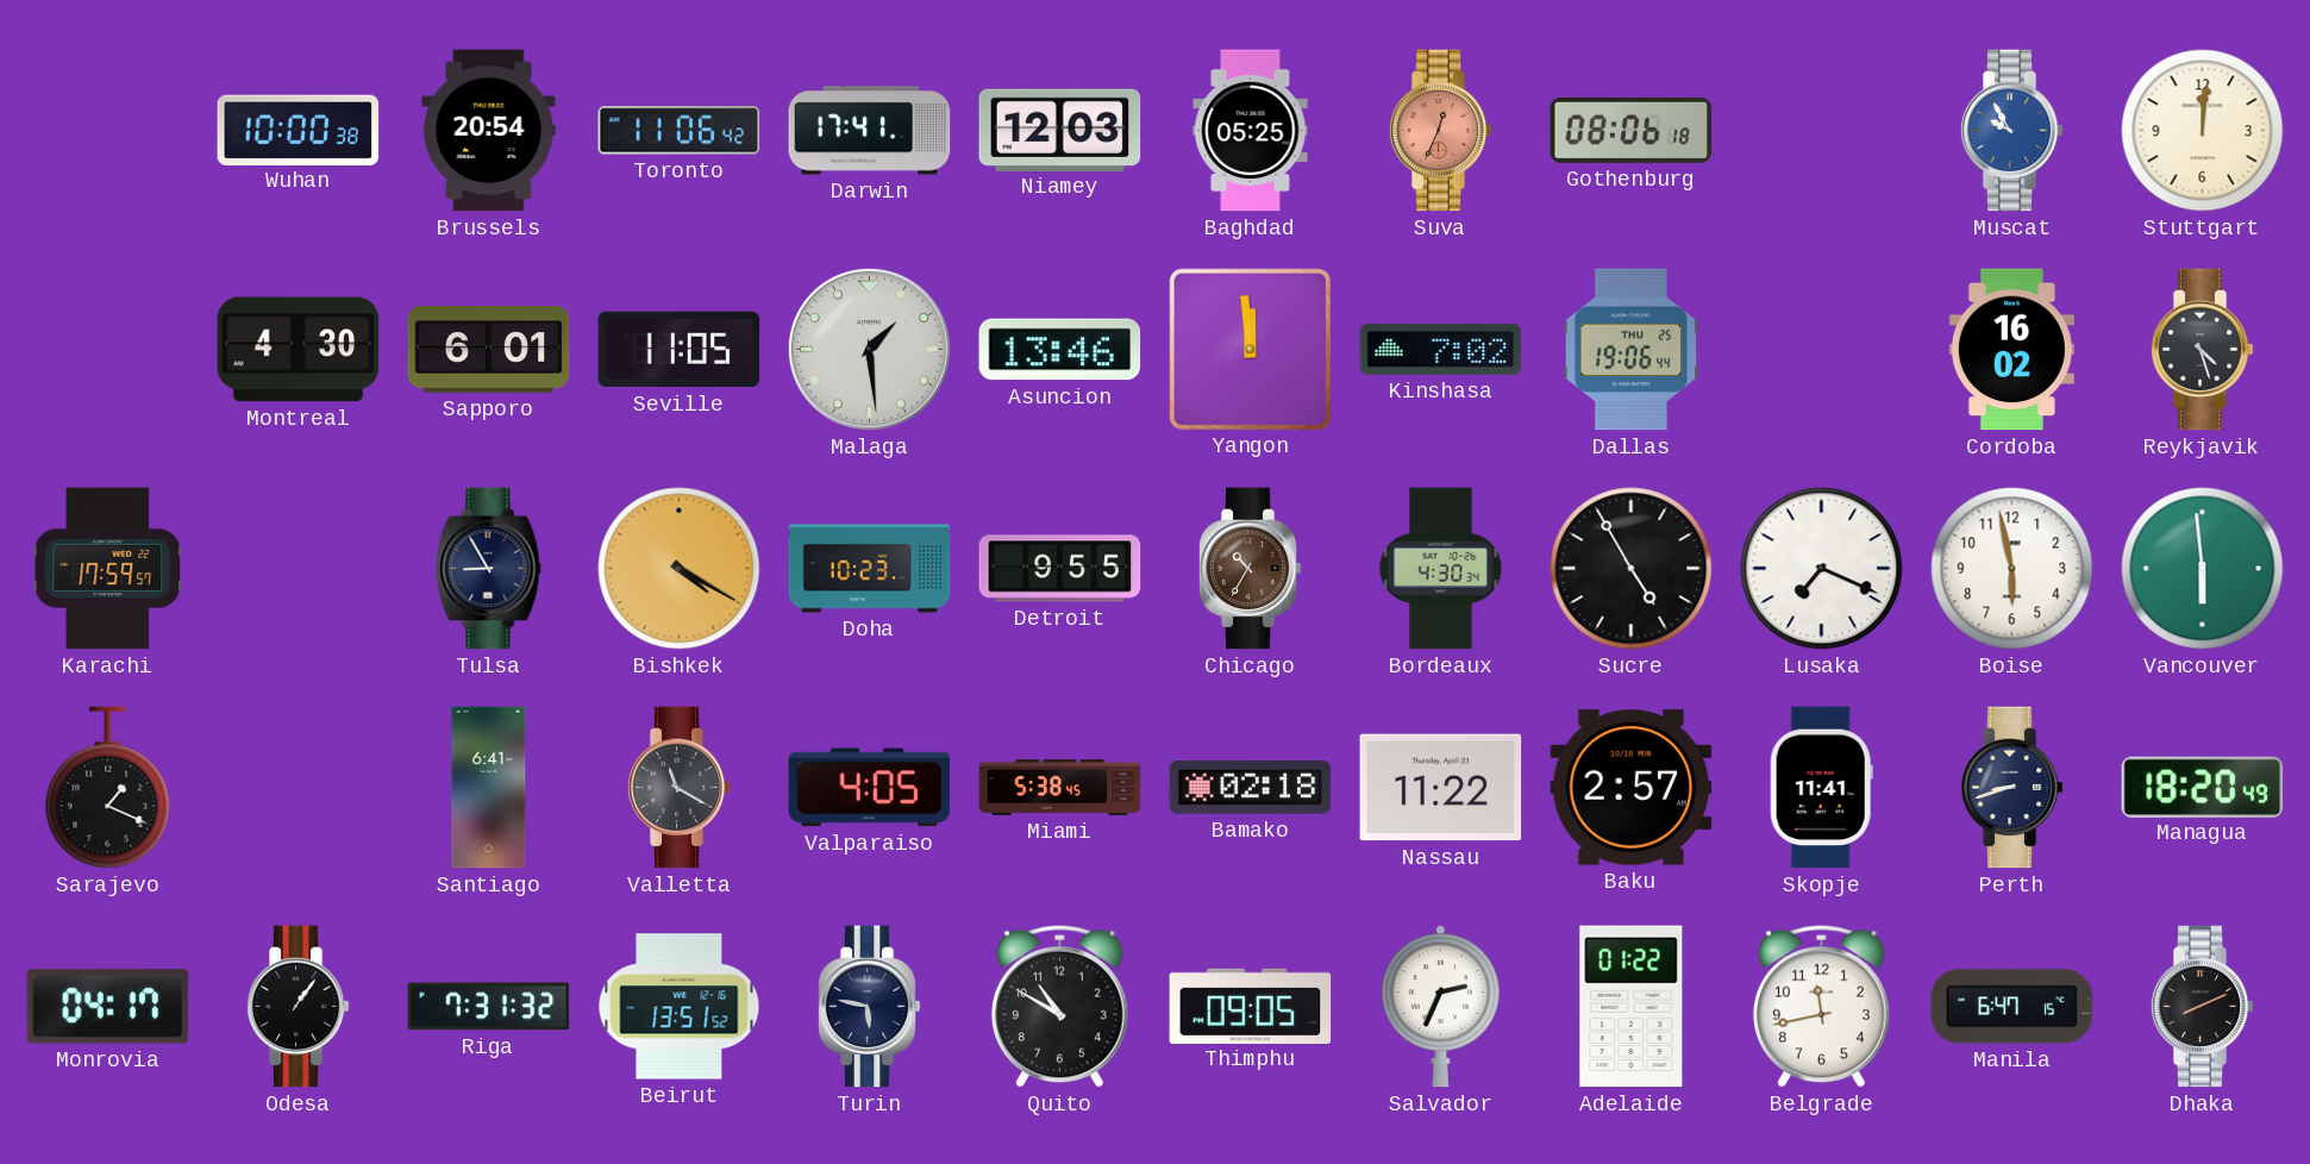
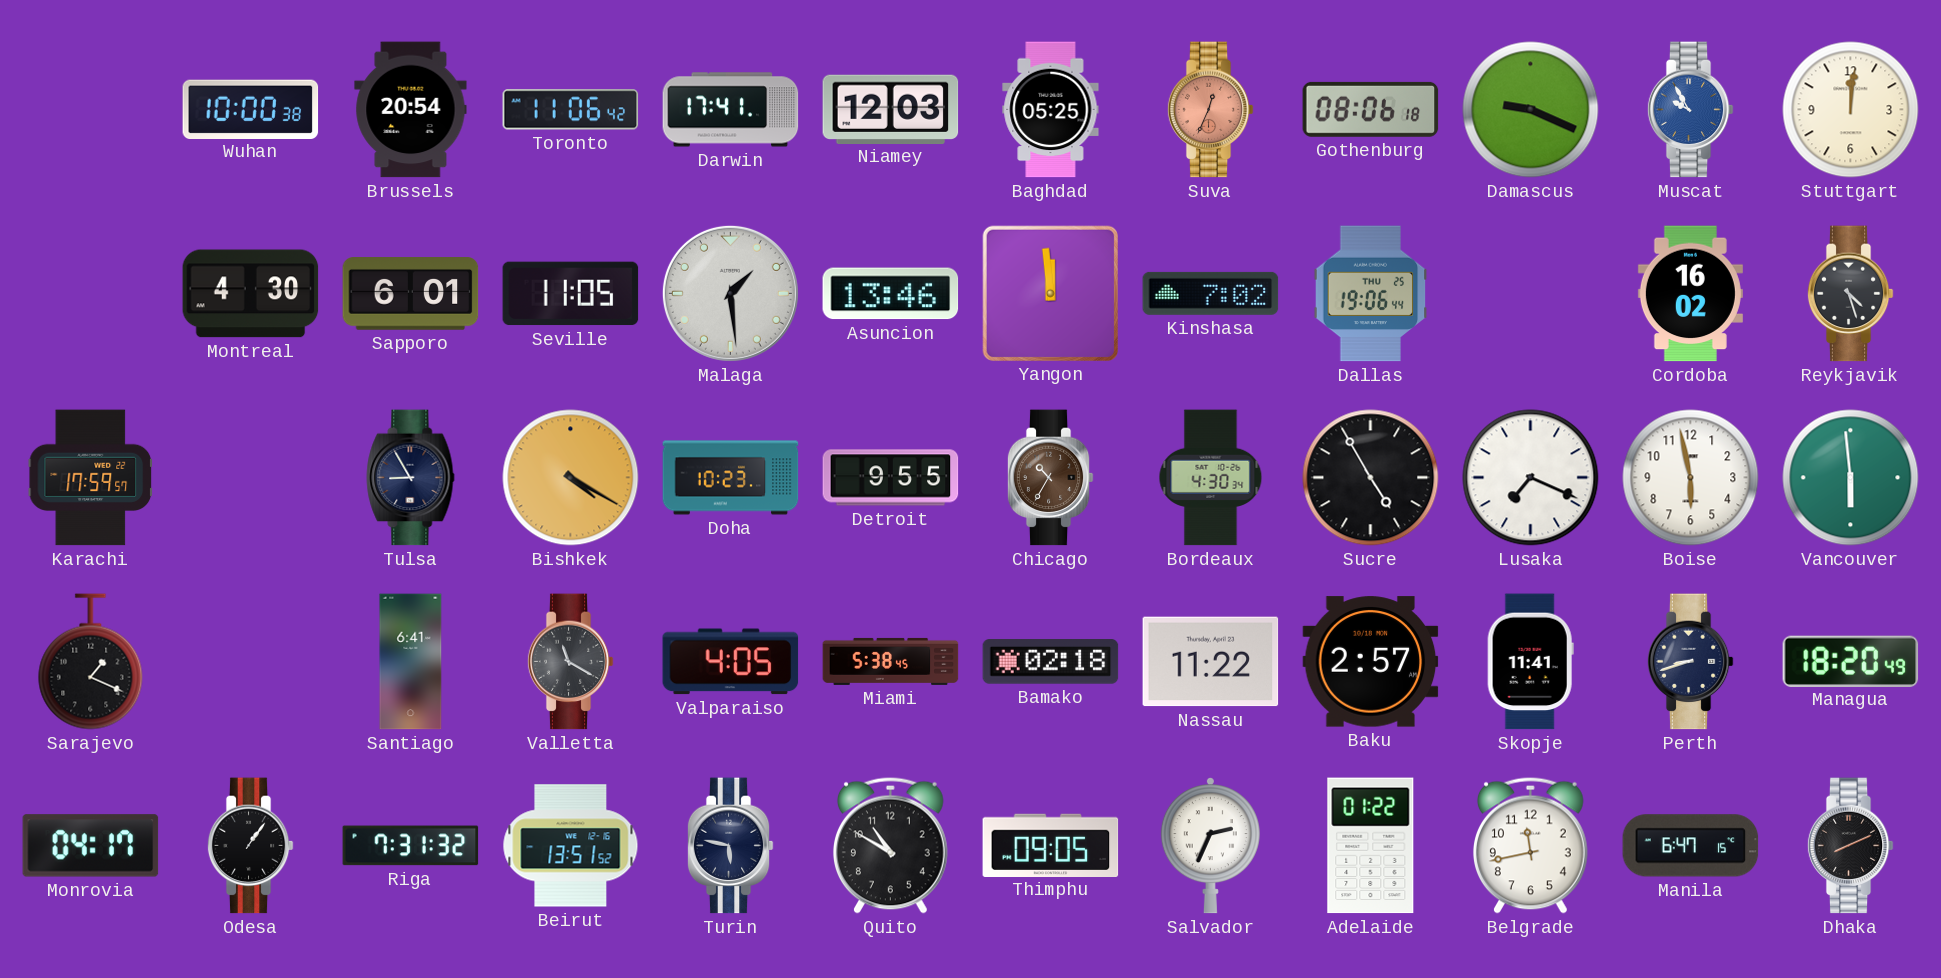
Damascus: none -> 9:19 (1531, 110)
